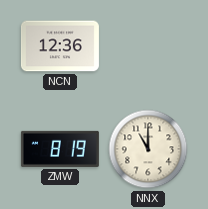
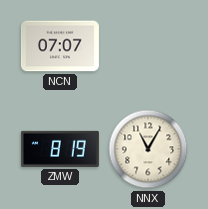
NCN: 12:36 -> 07:07 (60, 46)
NNX: 11:00 -> 11:05 (148, 149)
